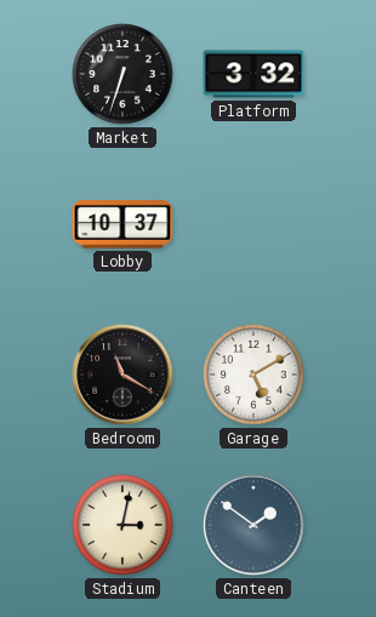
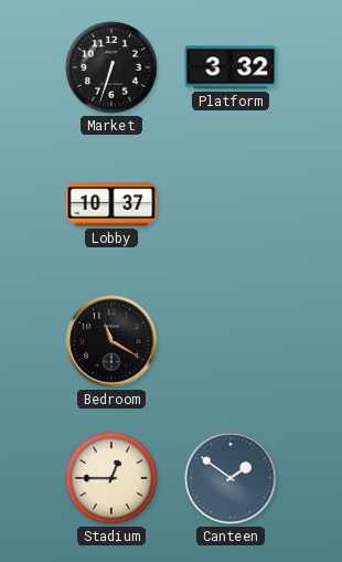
Garage: 5:10 -> none (253, 375)
Stadium: 3:02 -> 12:45 (111, 478)
